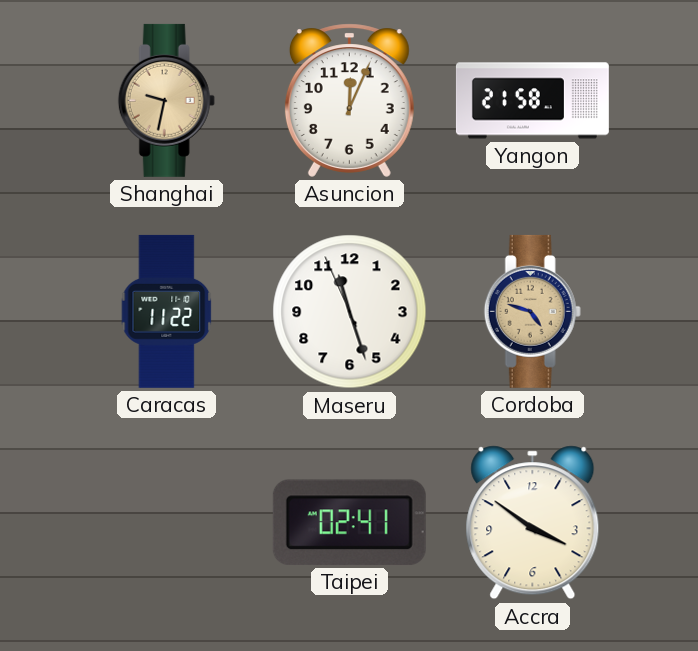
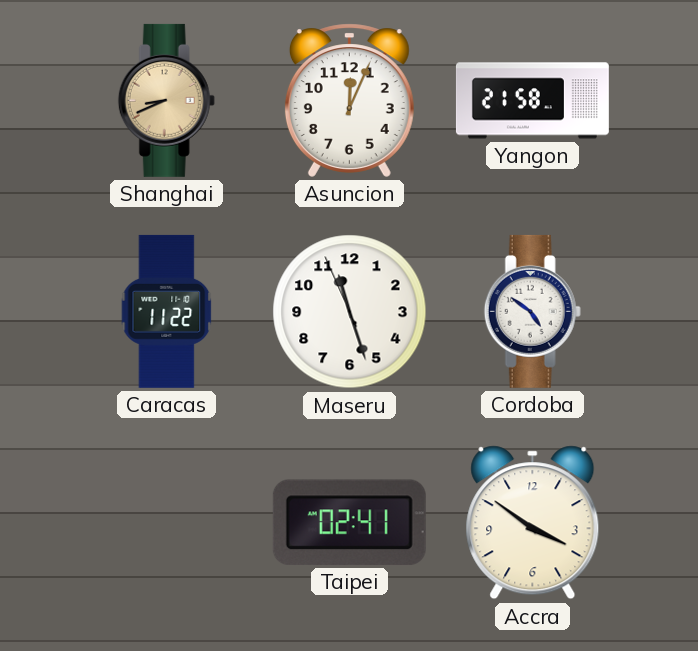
Shanghai: 9:32 -> 8:41 (166, 100)
Cordoba: 4:48 -> 4:51 (532, 311)
Cordoba dial: champagne -> white (532, 311)
